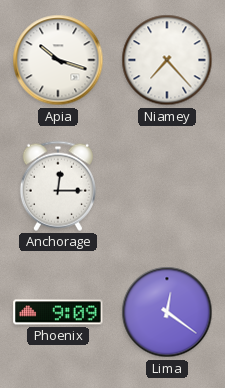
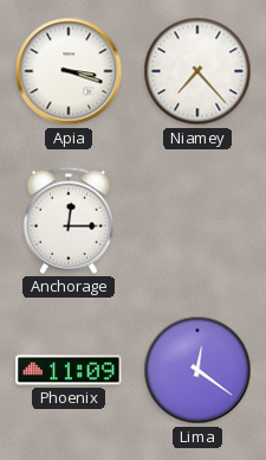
Apia: 10:18 -> 3:18 (69, 71)
Phoenix: 9:09 -> 11:09 (69, 370)
